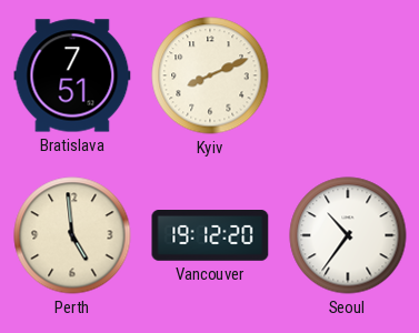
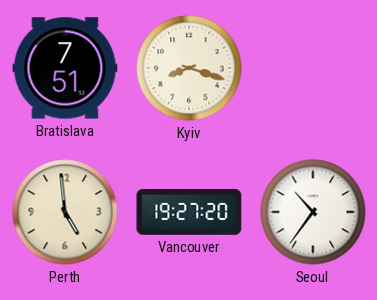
Kyiv: 8:11 -> 8:18 (189, 68)
Vancouver: 19:12 -> 19:27 (189, 213)
